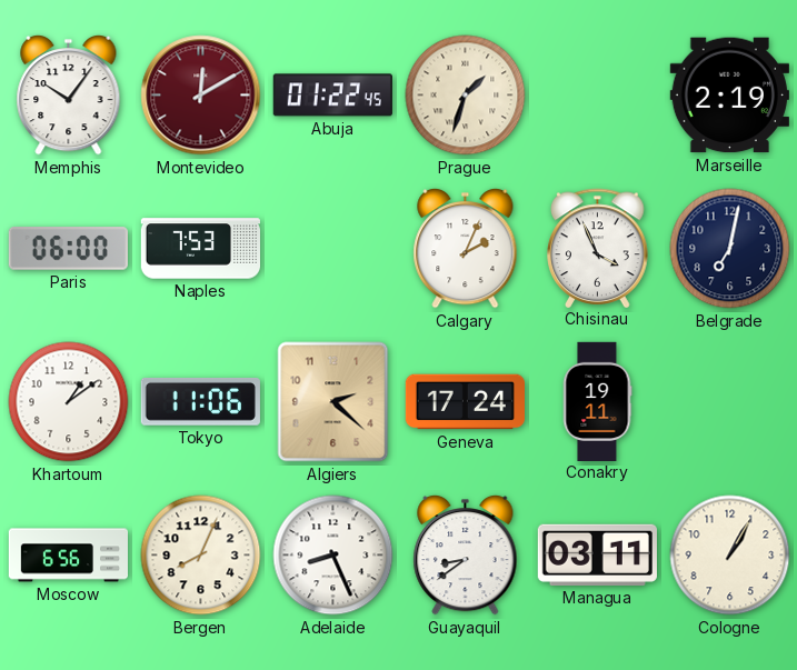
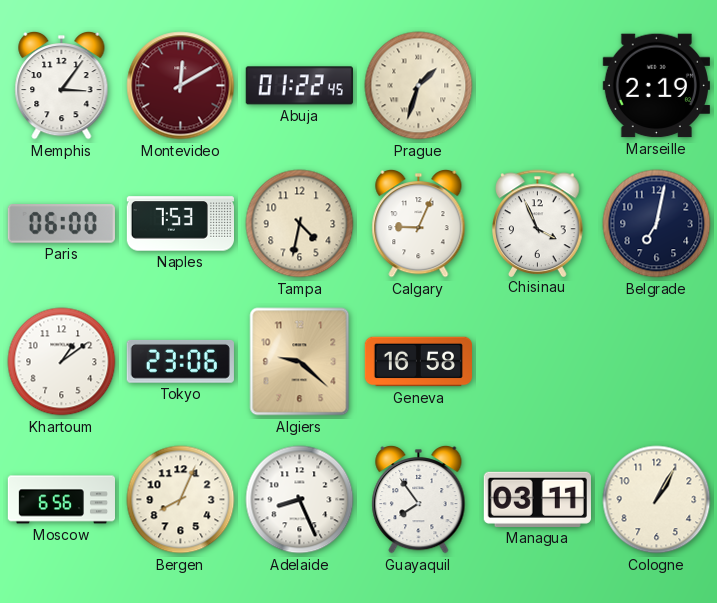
Memphis: 10:06 -> 3:06 (62, 85)
Tampa: none -> 4:32 (300, 224)
Calgary: 2:04 -> 9:04 (419, 223)
Tokyo: 11:06 -> 23:06 (180, 361)
Algiers: 2:22 -> 9:22 (300, 362)
Geneva: 17:24 -> 16:58 (418, 362)
Conakry: 19:11 -> none (597, 401)
Guayaquil: 8:39 -> 7:54 (419, 499)
